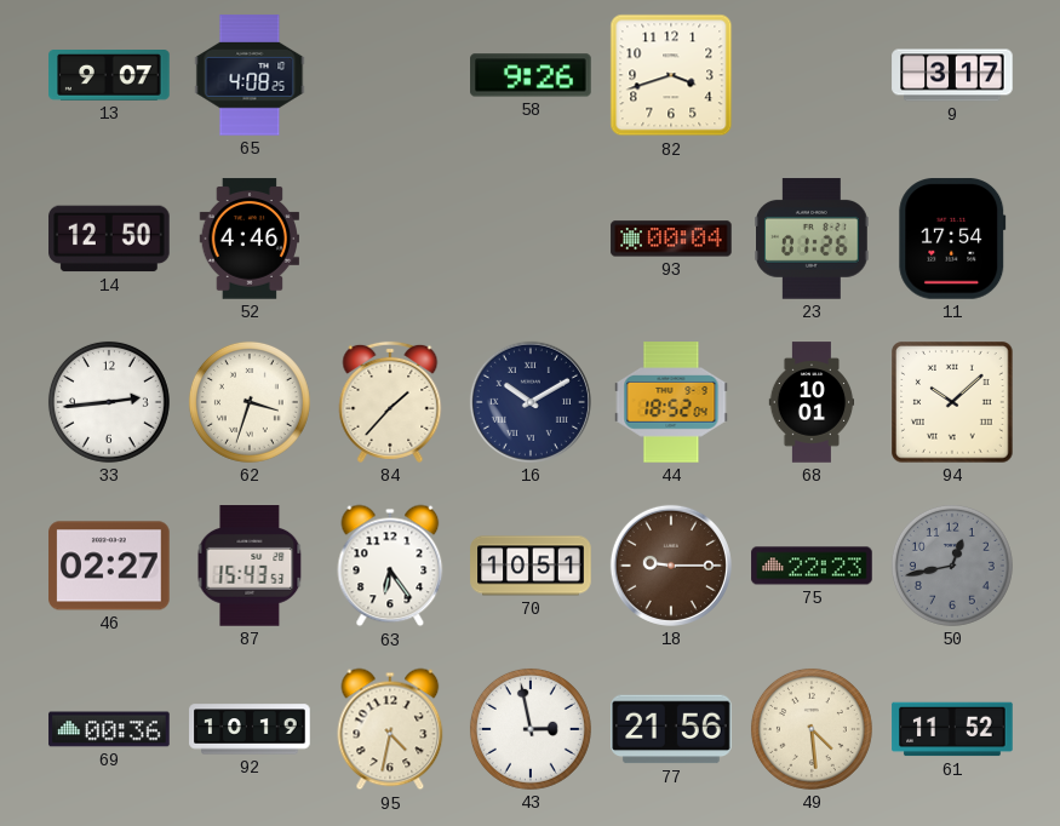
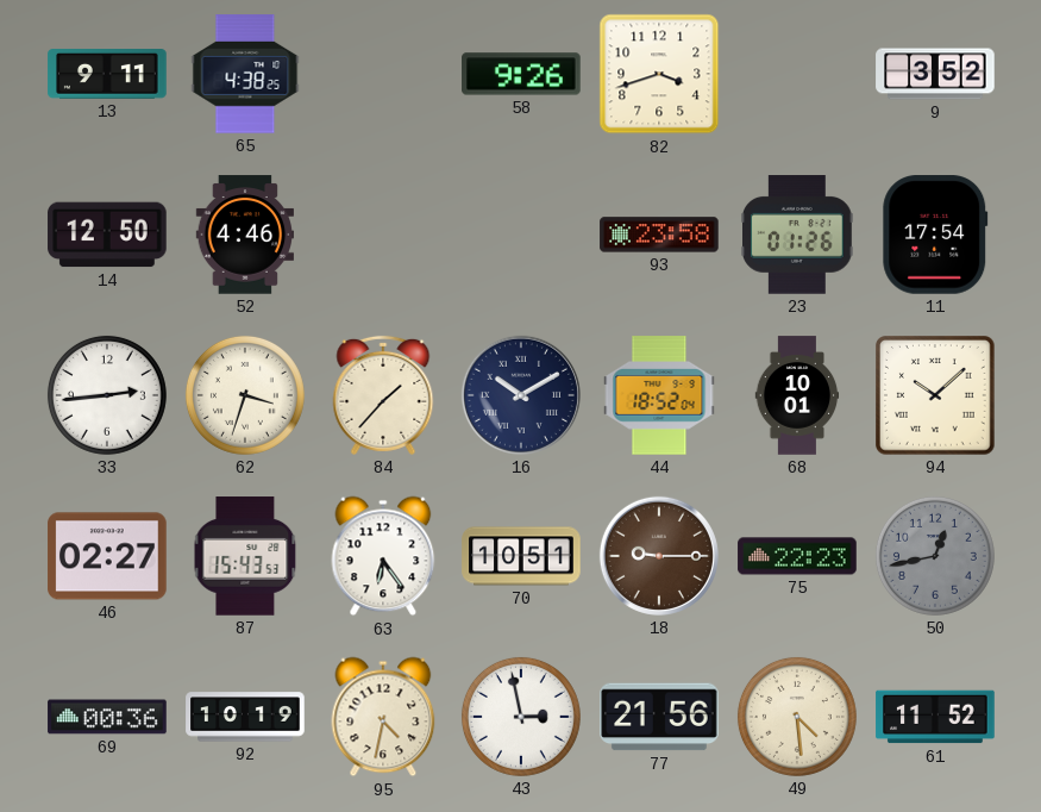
13: 9:07 -> 9:11 (107, 75)
65: 4:08 -> 4:38 (245, 74)
9: 3:17 -> 3:52 (935, 74)
93: 00:04 -> 23:58 (659, 235)
